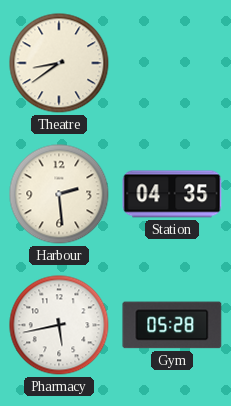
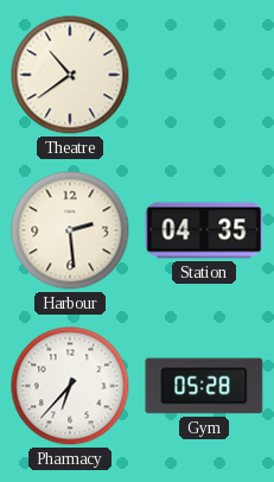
Theatre: 8:39 -> 10:39 (70, 75)
Pharmacy: 5:43 -> 6:37 (70, 386)
